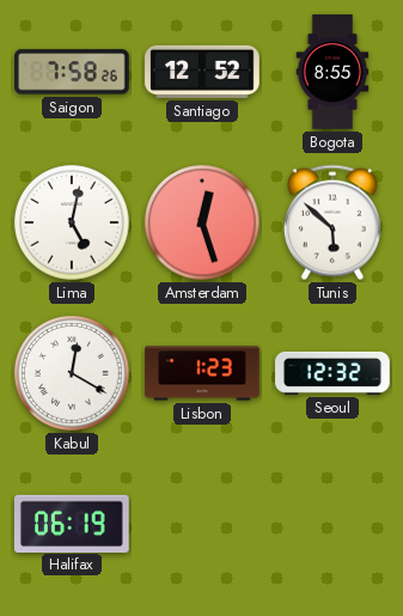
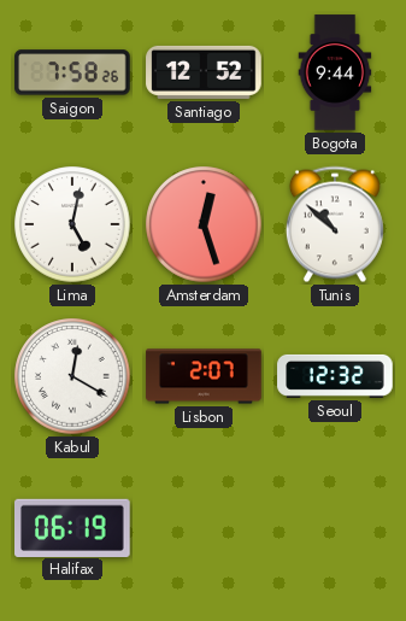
Bogota: 8:55 -> 9:44 (335, 72)
Tunis: 5:52 -> 10:52 (335, 224)
Lisbon: 1:23 -> 2:07 (204, 376)
